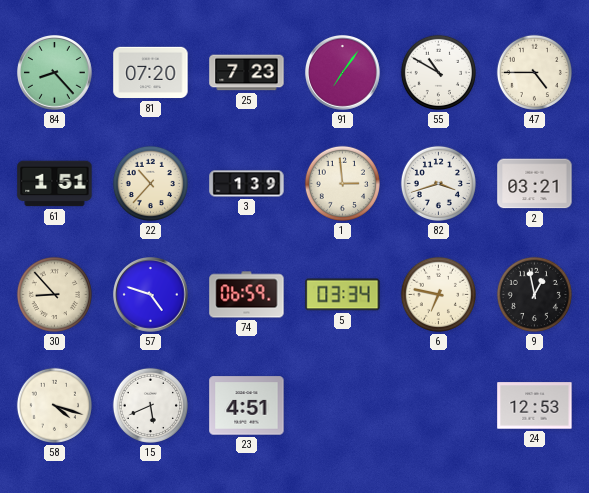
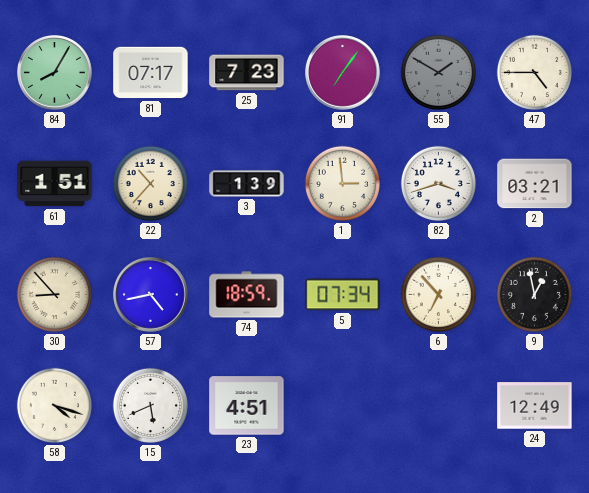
84: 8:23 -> 8:05 (55, 73)
81: 07:20 -> 07:17 (151, 73)
55: 10:50 -> 1:50 (438, 72)
55 dial: white -> grey (438, 72)
57: 4:48 -> 4:43 (151, 295)
74: 06:59 -> 18:59 (247, 295)
5: 03:34 -> 07:34 (343, 295)
6: 6:47 -> 6:53 (438, 294)
24: 12:53 -> 12:49 (535, 406)
